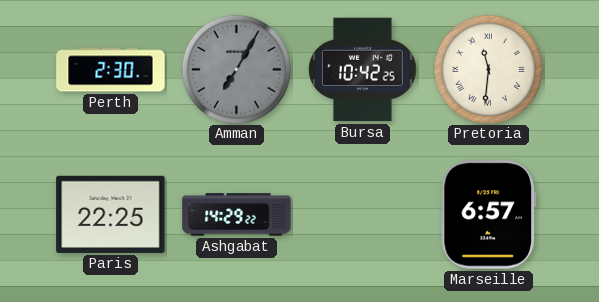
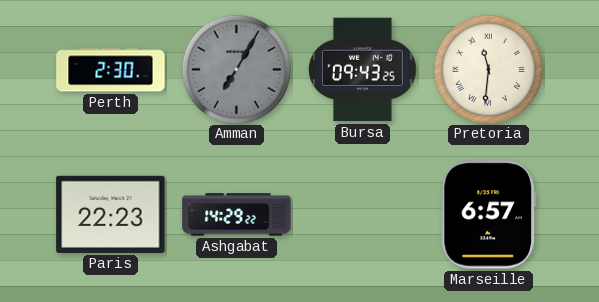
Bursa: 10:42 -> 09:43 (363, 70)
Paris: 22:25 -> 22:23 (111, 214)
